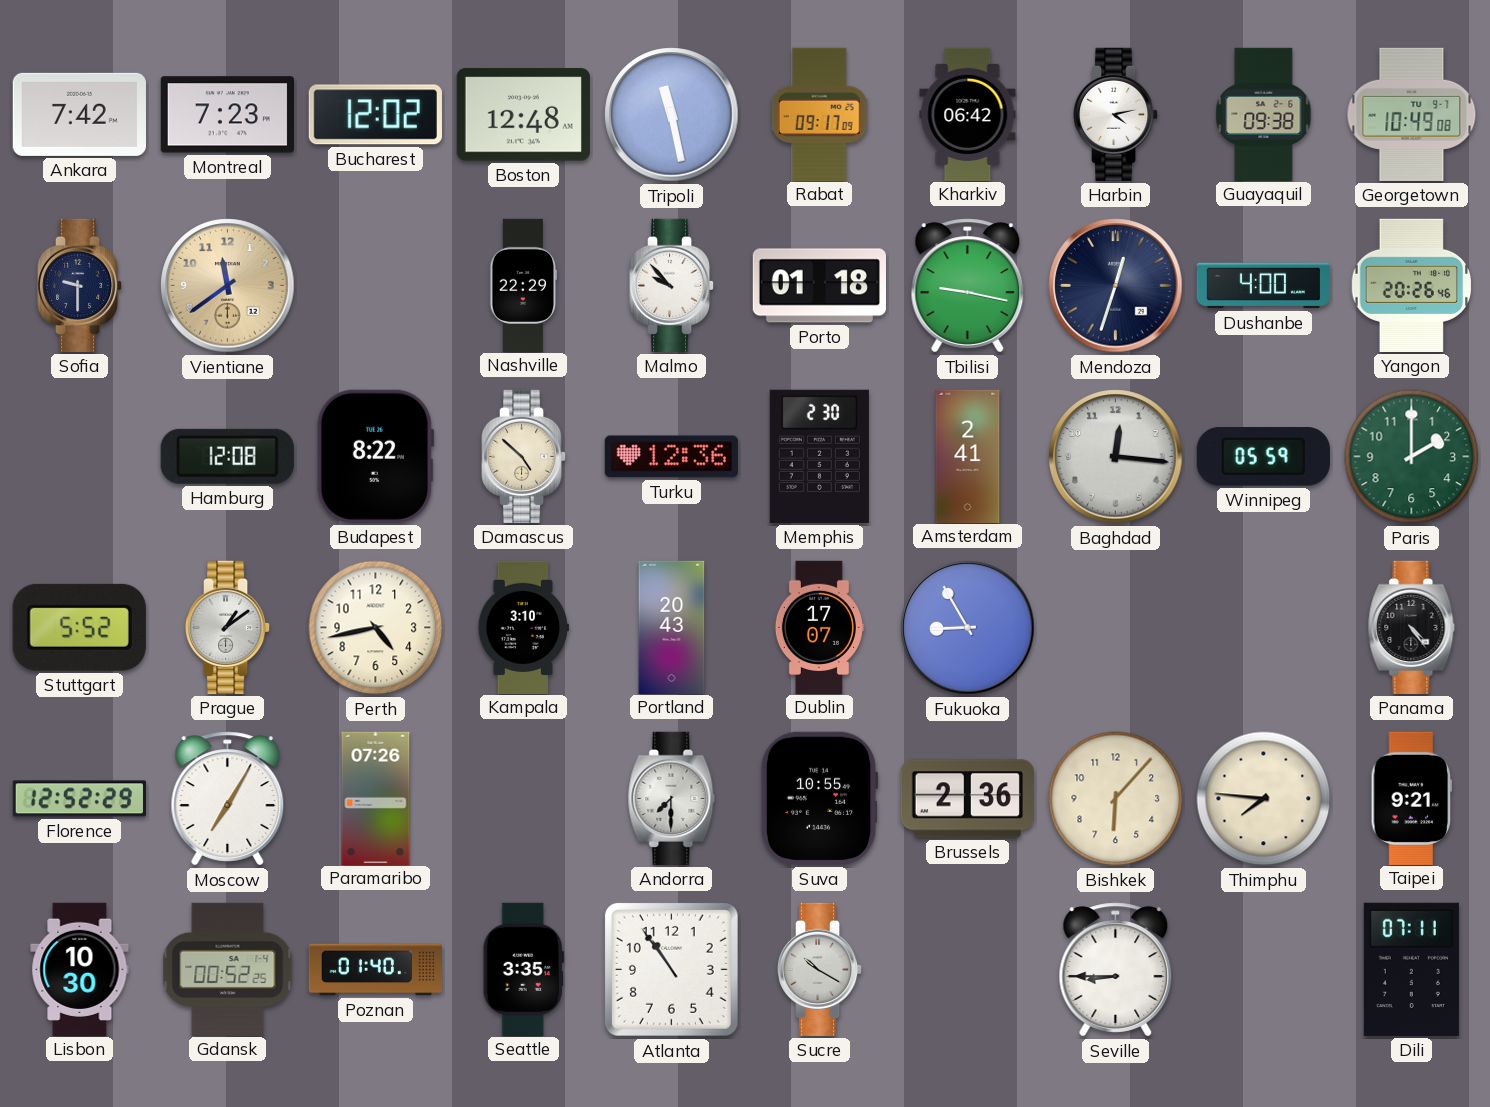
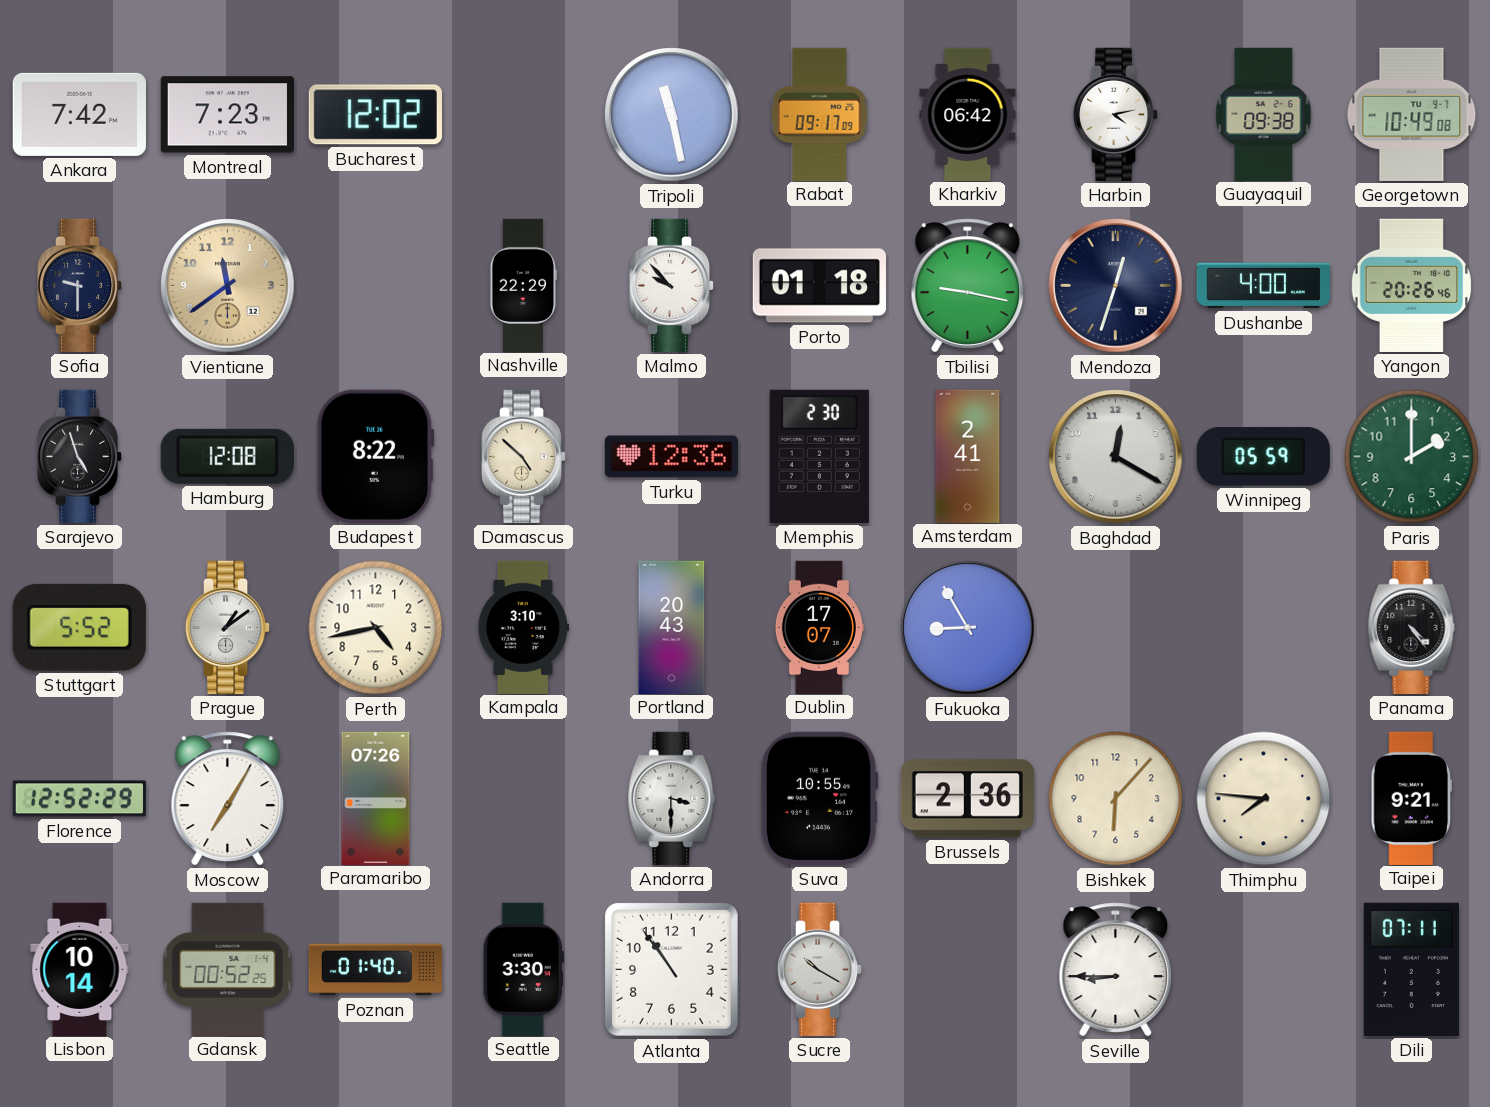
Boston: 12:48 -> none (523, 115)
Sarajevo: none -> 4:57 (80, 456)
Baghdad: 12:16 -> 12:20 (1116, 457)
Andorra: 7:30 -> 3:30 (672, 798)
Lisbon: 10:30 -> 10:14 (80, 969)
Seattle: 3:35 -> 3:30 (523, 969)
